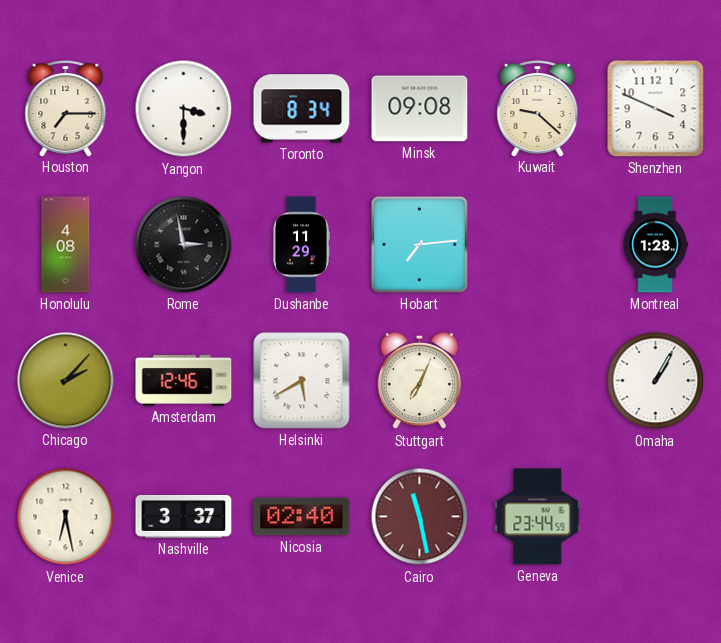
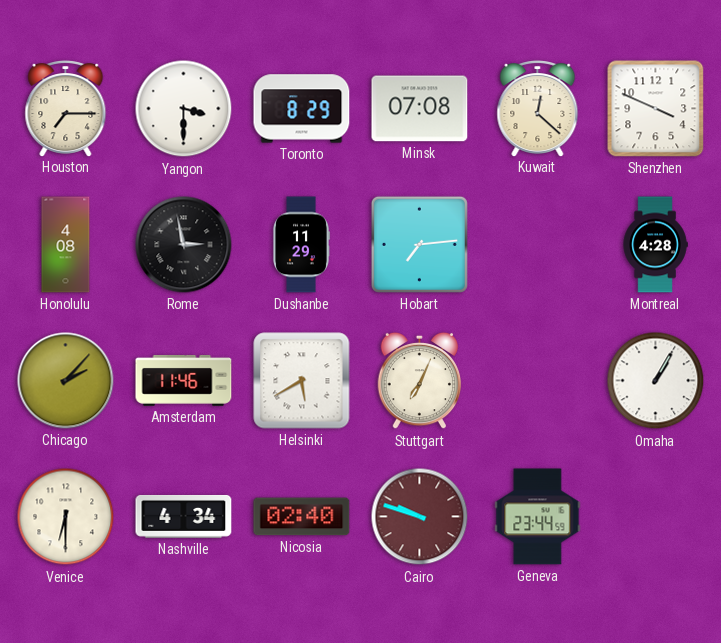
Toronto: 8:34 -> 8:29 (302, 109)
Minsk: 09:08 -> 07:08 (420, 109)
Kuwait: 9:22 -> 12:22 (538, 109)
Montreal: 1:28 -> 4:28 (655, 245)
Amsterdam: 12:46 -> 11:46 (184, 380)
Venice: 6:28 -> 6:30 (66, 517)
Nashville: 3:37 -> 4:34 (184, 517)
Cairo: 11:28 -> 9:48 (420, 517)
